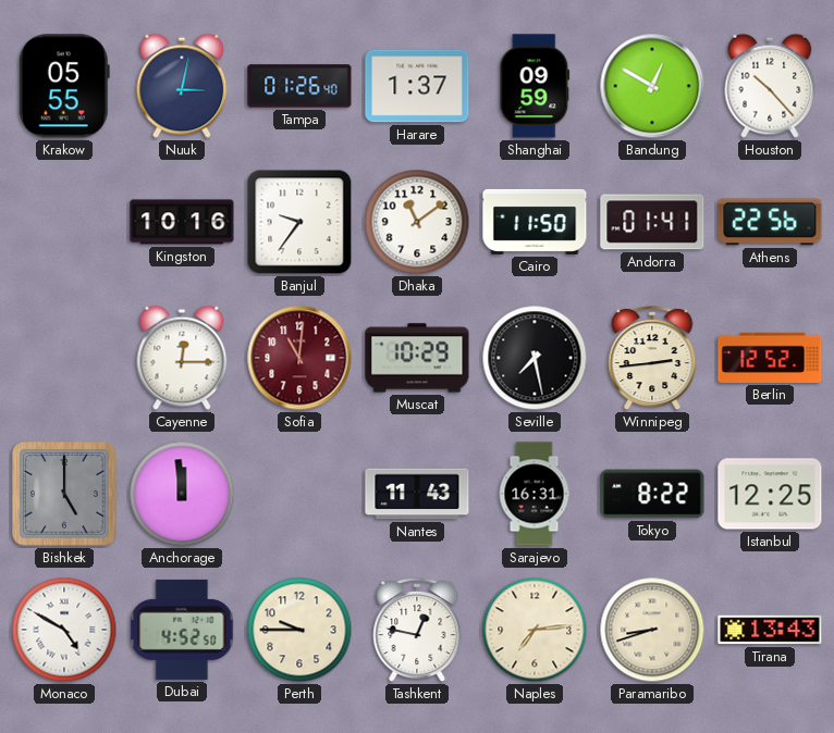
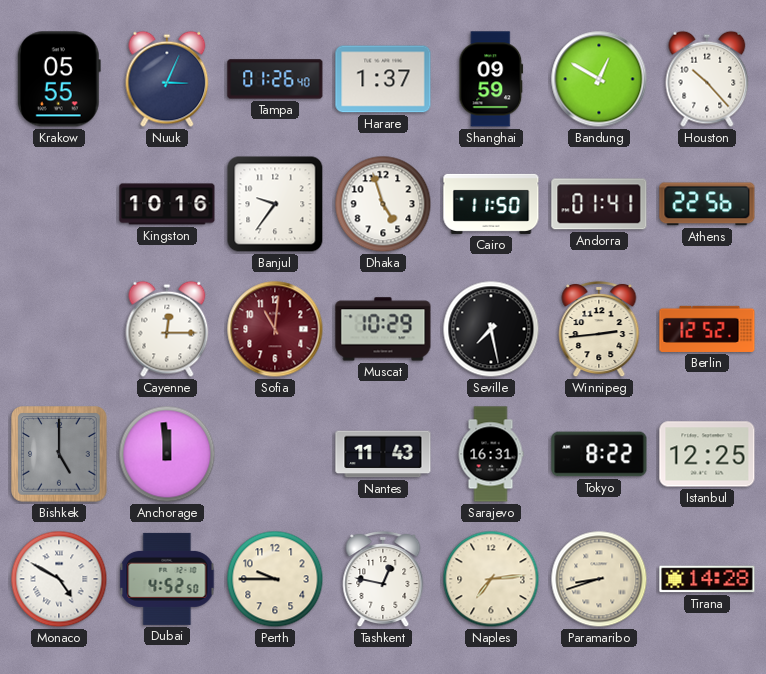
Nuuk: 3:02 -> 3:04 (167, 79)
Dhaka: 11:09 -> 4:57 (383, 204)
Tirana: 13:43 -> 14:28 (707, 579)
